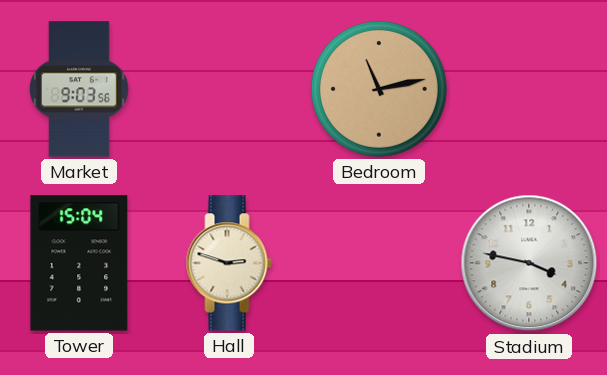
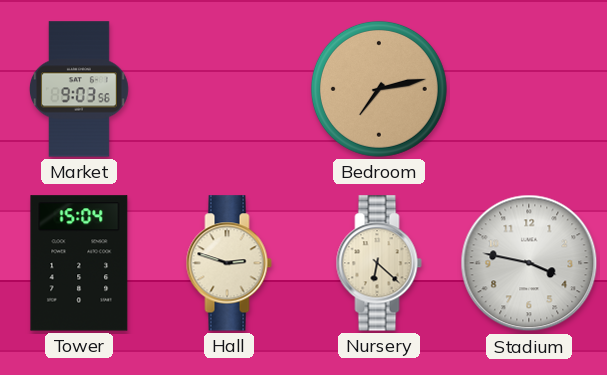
Bedroom: 11:13 -> 7:13 (379, 89)
Nursery: none -> 6:22 (379, 263)
